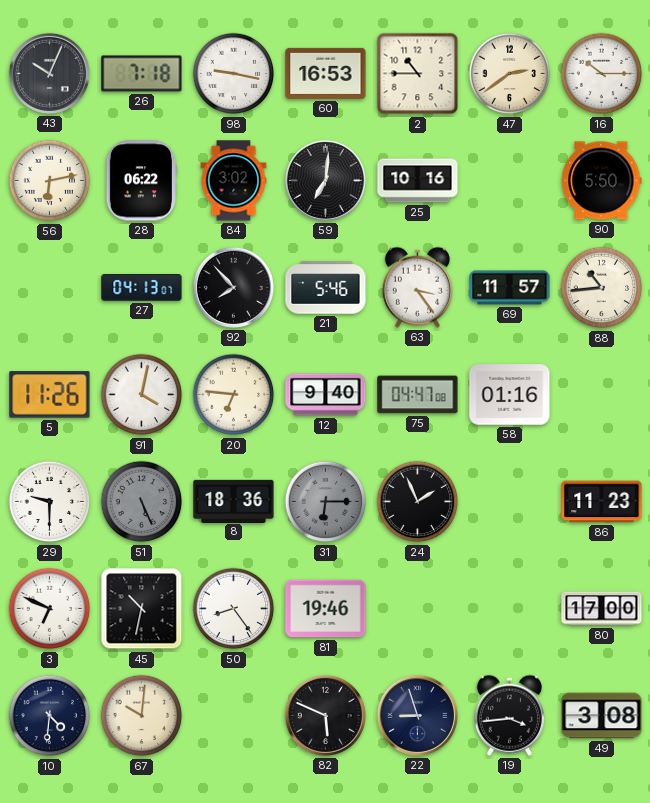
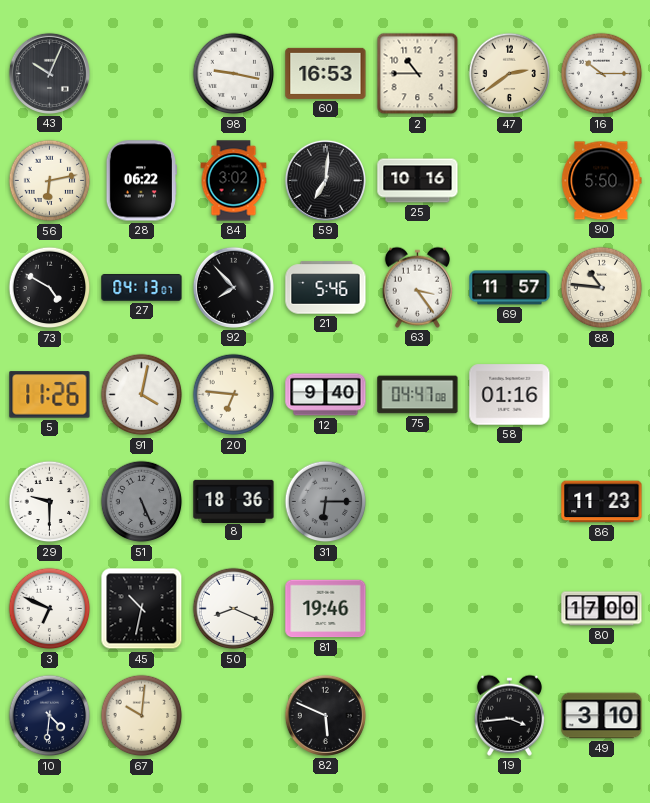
26: 7:18 -> none (142, 74)
73: none -> 4:50 (50, 288)
88: 10:44 -> 10:46 (602, 288)
24: 1:56 -> none (418, 502)
50: 8:24 -> 8:19 (234, 609)
22: 8:57 -> none (417, 715)
49: 3:08 -> 3:10 (602, 716)
